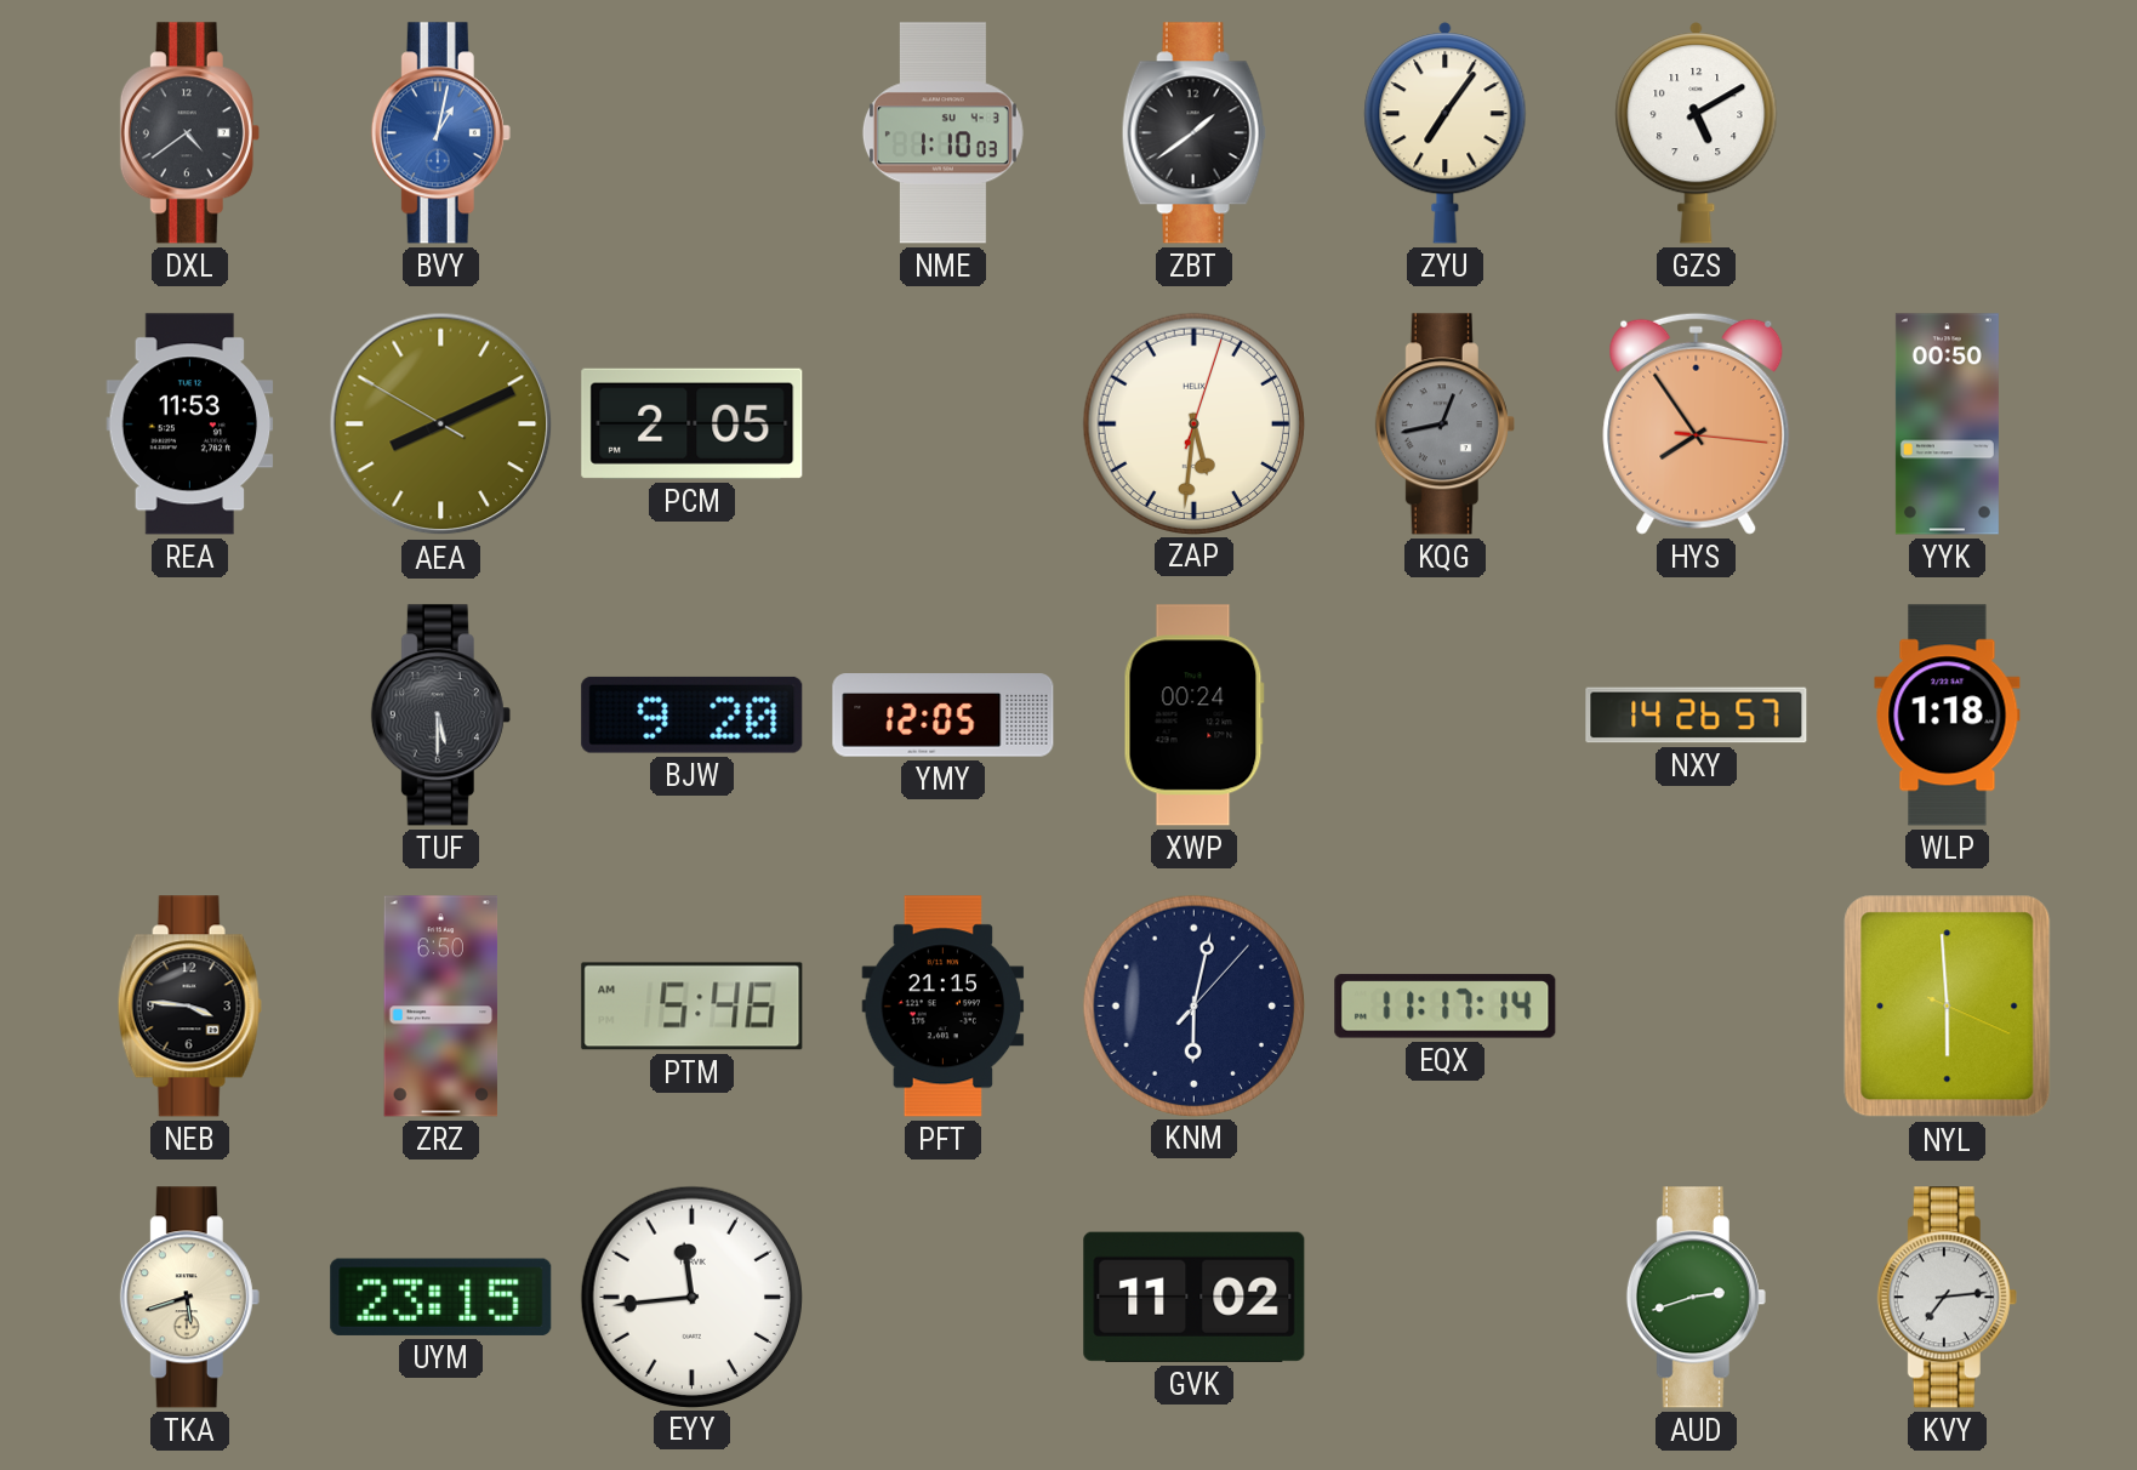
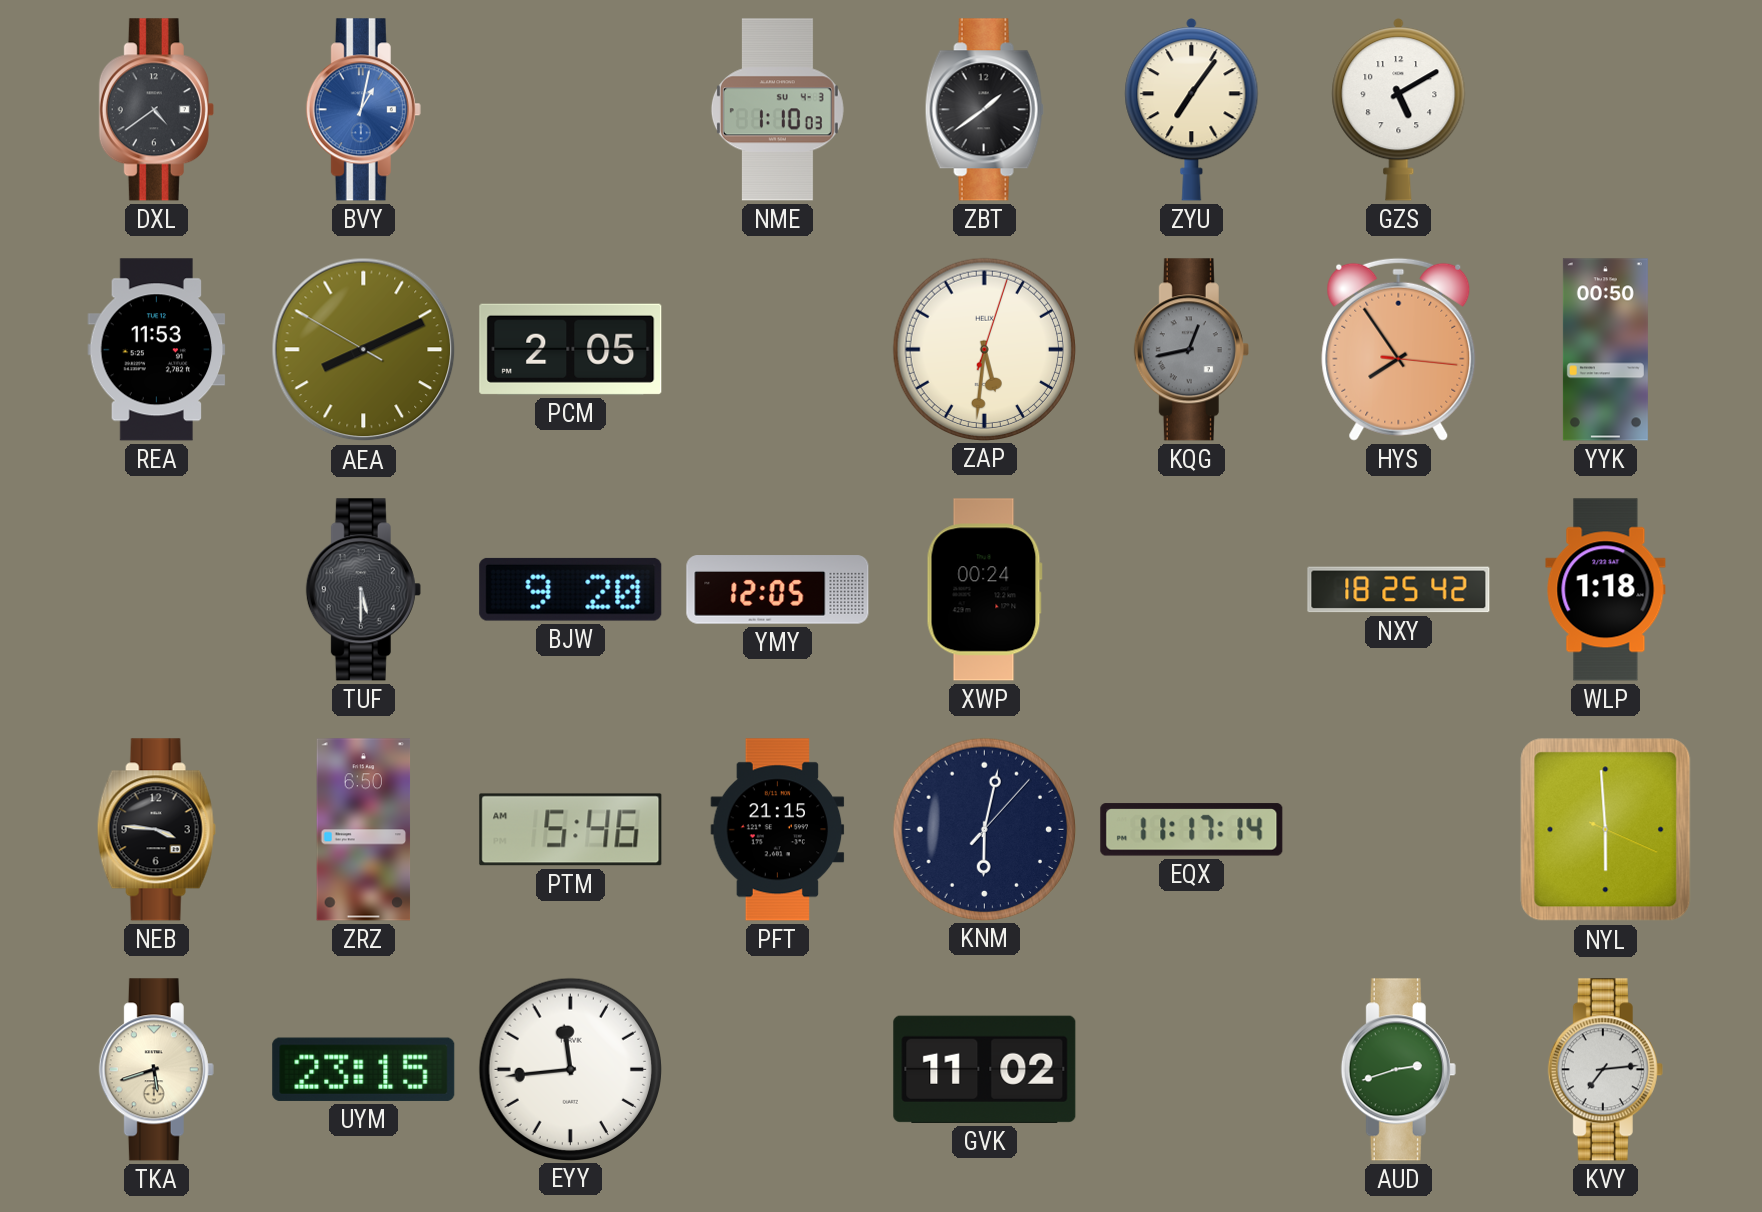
NXY: 14:26 -> 18:25 (1399, 590)
